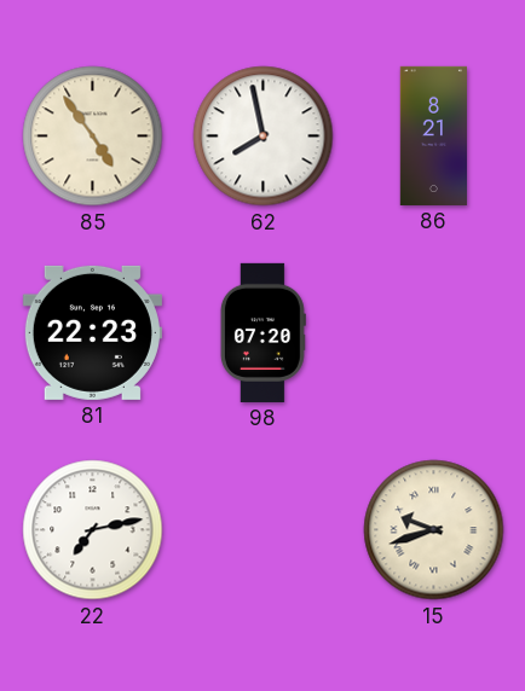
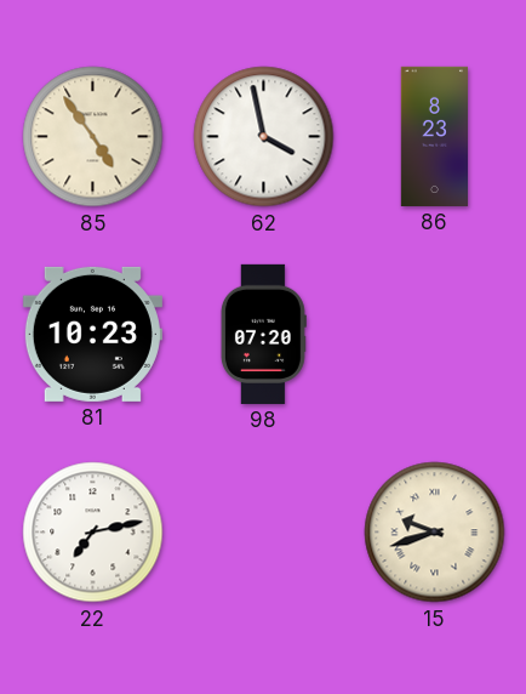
62: 7:58 -> 3:58 (264, 137)
86: 8:21 -> 8:23 (434, 136)
81: 22:23 -> 10:23 (92, 334)
